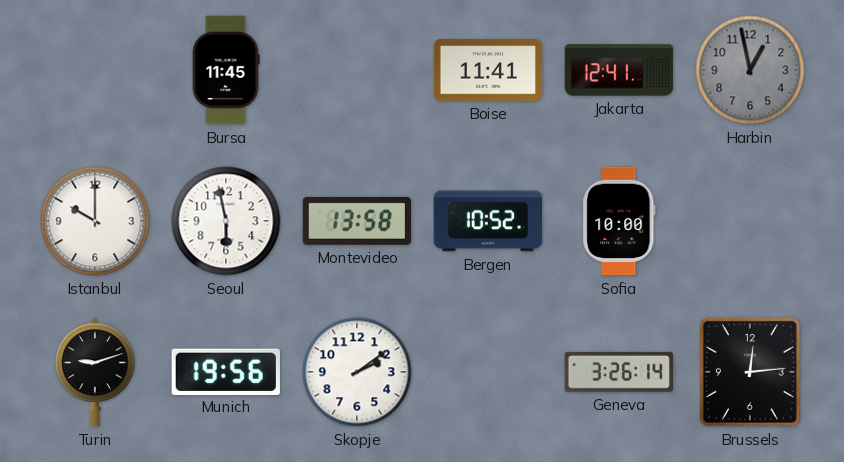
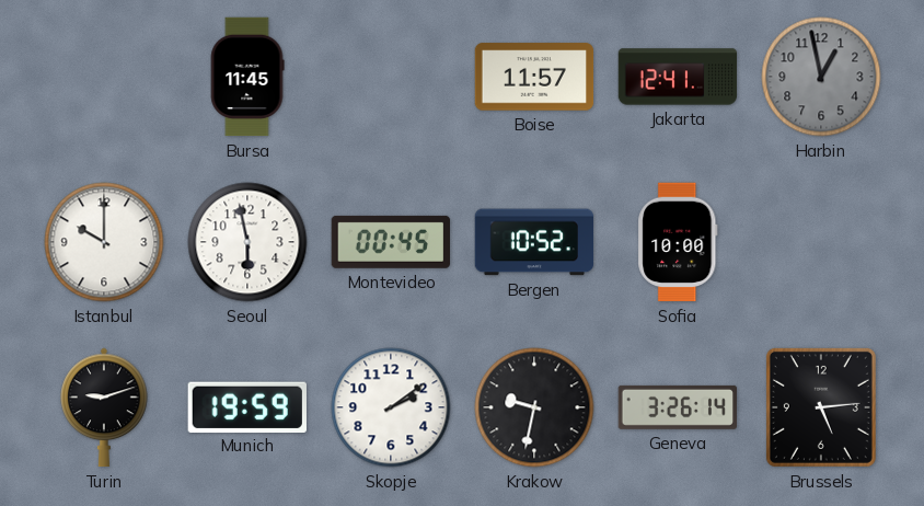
Boise: 11:41 -> 11:57 (534, 77)
Montevideo: 13:58 -> 00:45 (390, 242)
Munich: 19:56 -> 19:59 (247, 406)
Krakow: none -> 9:32 (534, 407)
Brussels: 12:14 -> 5:14 (821, 407)
